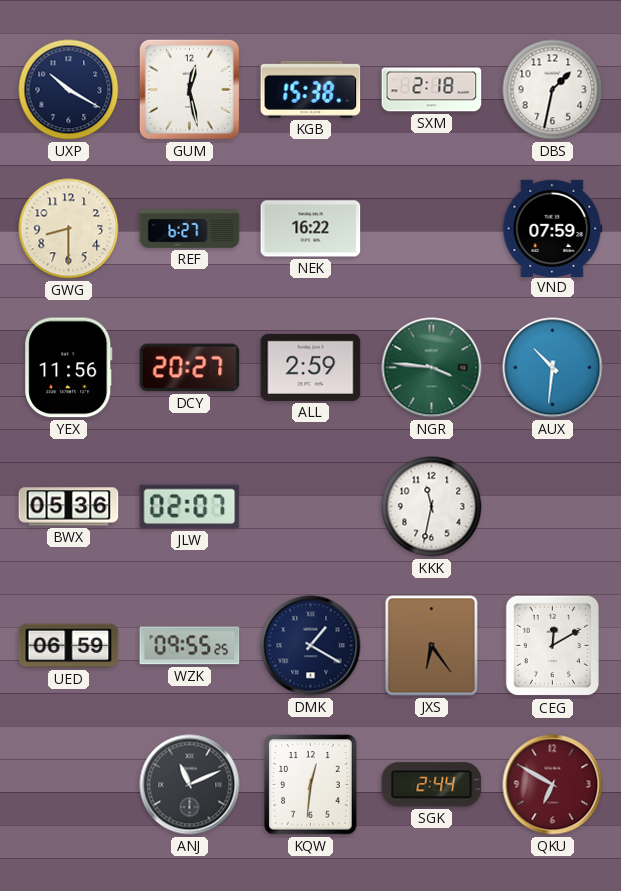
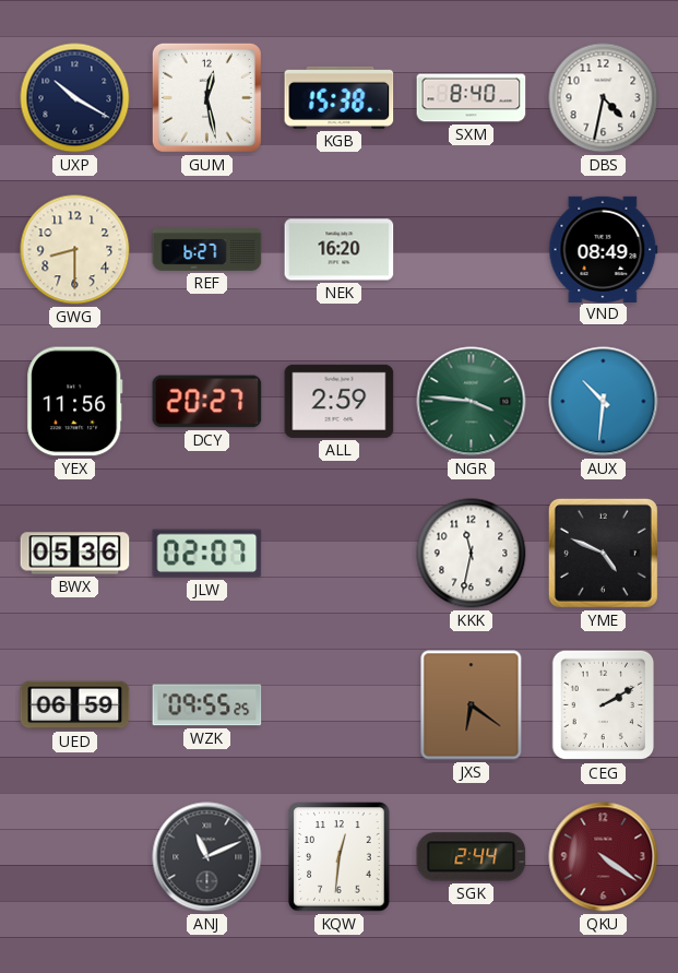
SXM: 2:18 -> 8:40 (472, 98)
DBS: 1:32 -> 4:32 (604, 98)
NEK: 16:22 -> 16:20 (340, 250)
VND: 07:59 -> 08:49 (604, 249)
YME: none -> 4:49 (603, 553)
DMK: 1:20 -> none (311, 646)
JXS: 6:24 -> 6:21 (472, 705)
CEG: 12:10 -> 2:10 (604, 705)
QKU: 6:50 -> 4:21 (604, 857)
